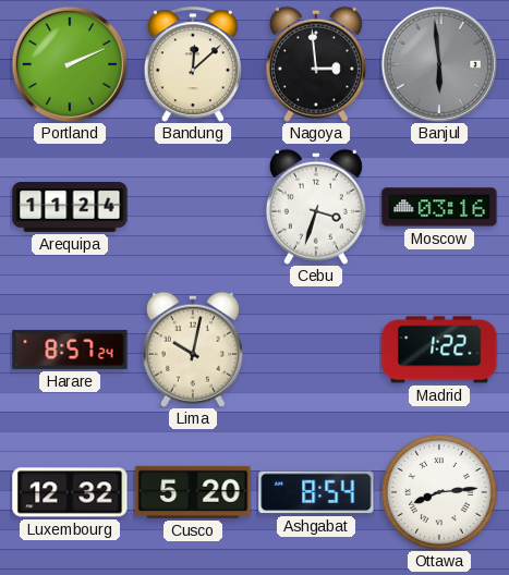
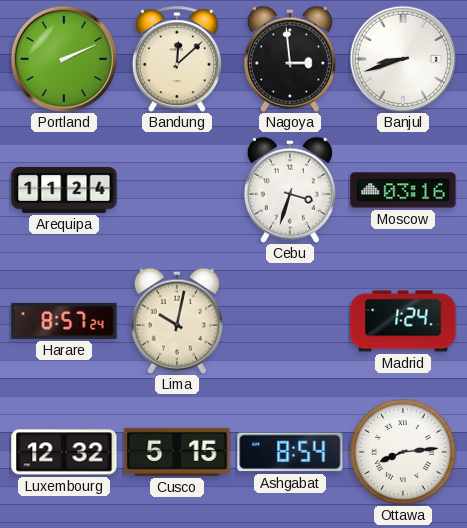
Banjul: 5:59 -> 8:42 (402, 58)
Banjul dial: grey -> white (402, 58)
Madrid: 1:22 -> 1:24 (403, 321)
Cusco: 5:20 -> 5:15 (177, 452)
